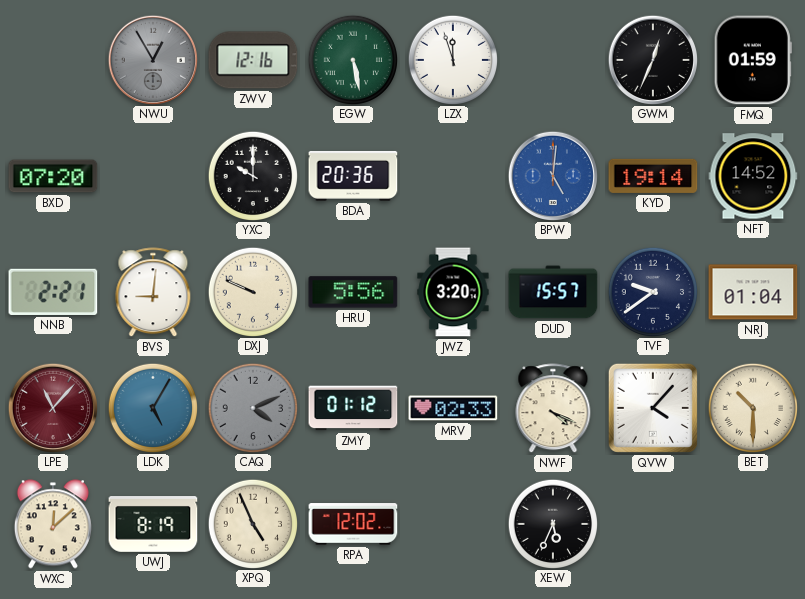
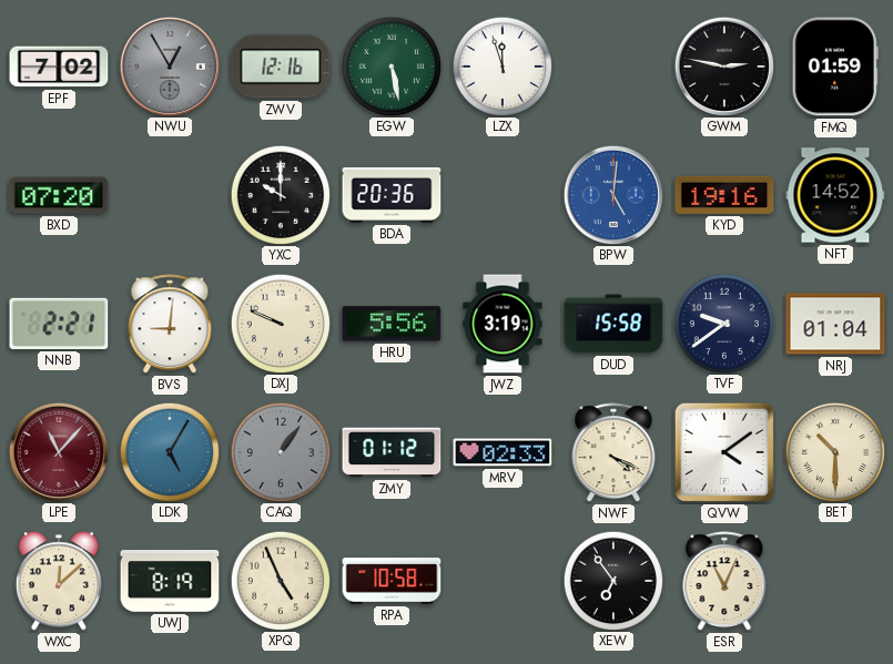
EPF: none -> 7:02 (59, 67)
GWM: 12:34 -> 2:47 (723, 65)
KYD: 19:14 -> 19:16 (724, 195)
JWZ: 3:20 -> 3:19 (503, 324)
DUD: 15:57 -> 15:58 (613, 324)
CAQ: 4:11 -> 1:06 (280, 451)
QVW: 4:07 -> 4:09 (724, 452)
RPA: 12:02 -> 10:58 (392, 581)
XEW: 5:34 -> 6:54 (612, 580)
ESR: none -> 11:04 (724, 582)
